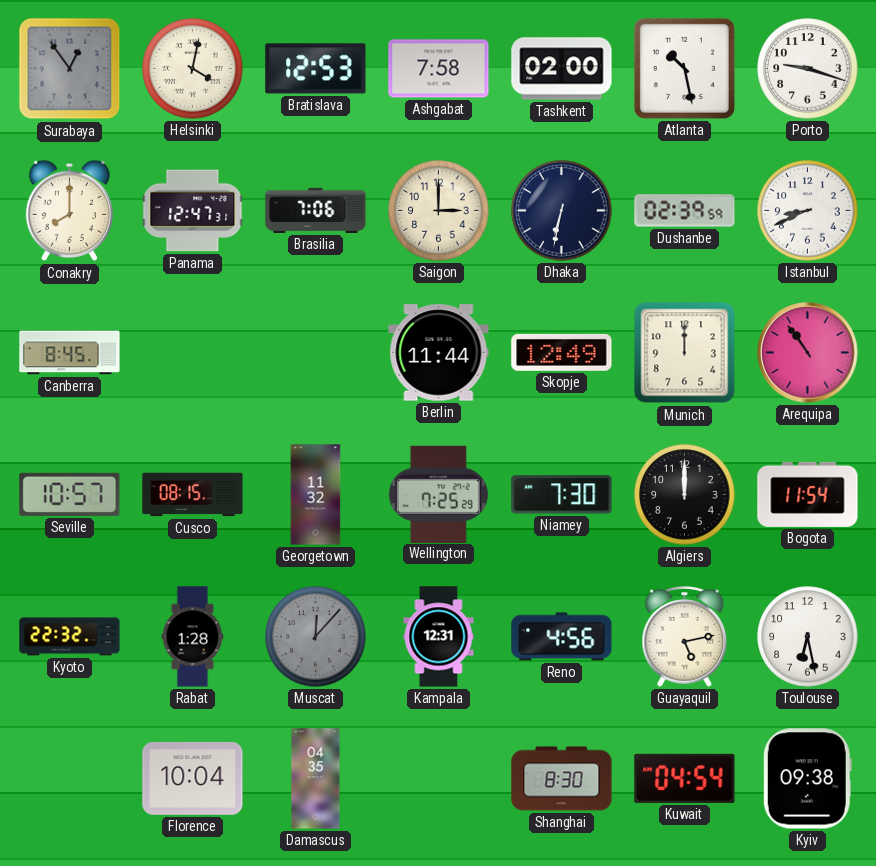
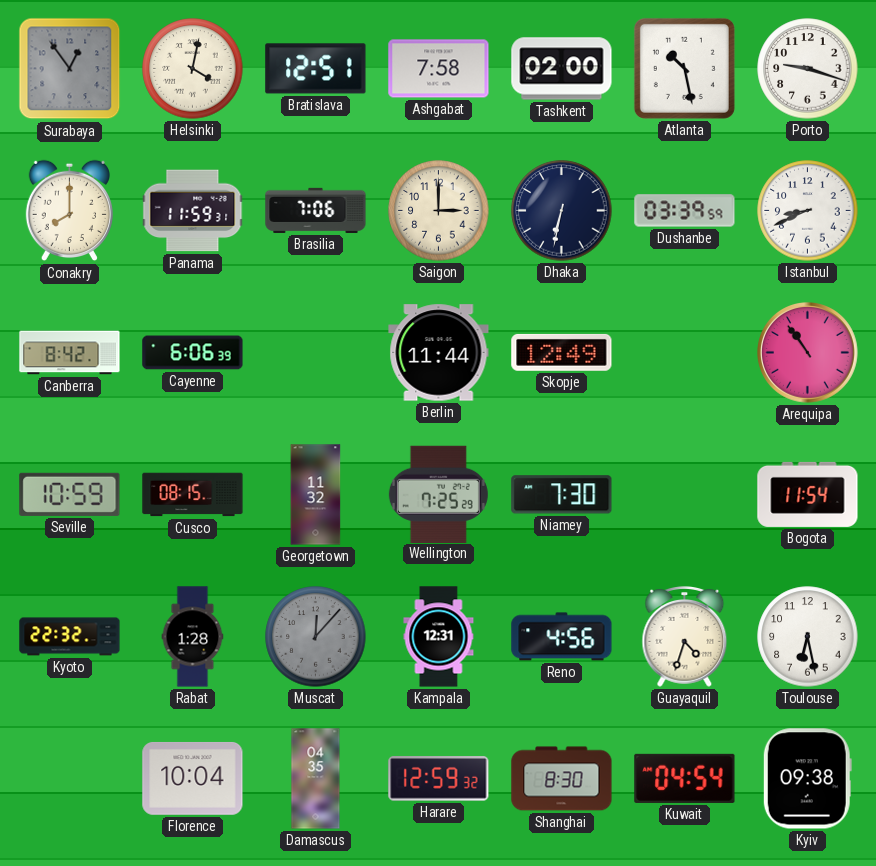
Bratislava: 12:53 -> 12:51 (316, 69)
Panama: 12:47 -> 11:59 (193, 211)
Dushanbe: 02:39 -> 03:39 (685, 211)
Canberra: 8:45 -> 8:42 (70, 353)
Cayenne: none -> 6:06 (193, 353)
Munich: 12:00 -> none (685, 353)
Seville: 10:57 -> 10:59 (70, 494)
Algiers: 12:00 -> none (685, 495)
Guayaquil: 5:13 -> 4:33 (685, 637)
Harare: none -> 12:59 (439, 779)
